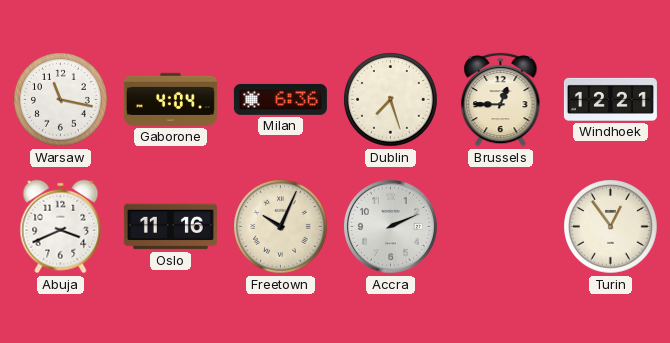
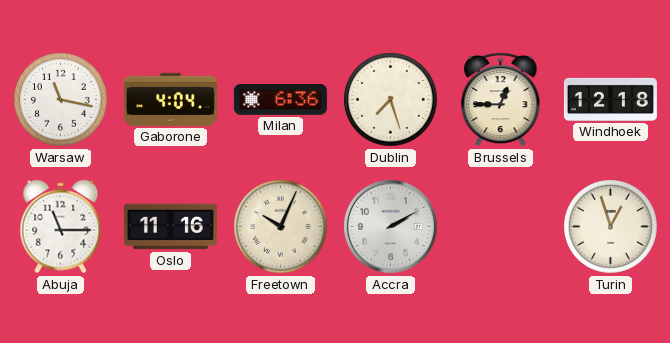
Windhoek: 12:21 -> 12:18 (610, 99)
Abuja: 3:41 -> 11:15 (61, 227)
Accra: 2:11 -> 2:10 (390, 226)
Turin: 12:54 -> 12:57 (611, 227)
